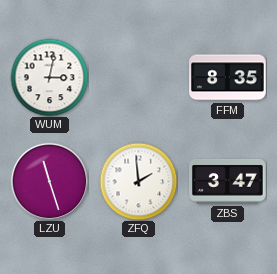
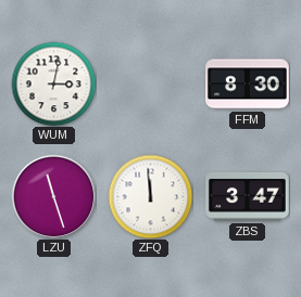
FFM: 8:35 -> 8:30 (248, 85)
ZFQ: 1:59 -> 11:59 (150, 196)
